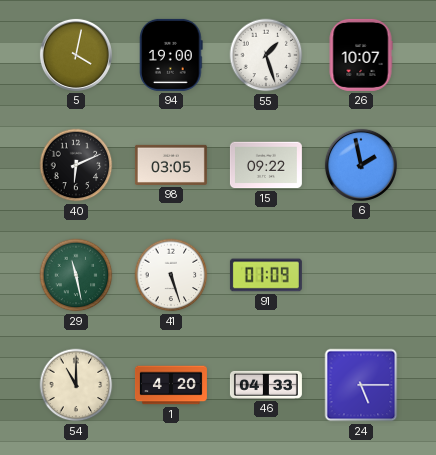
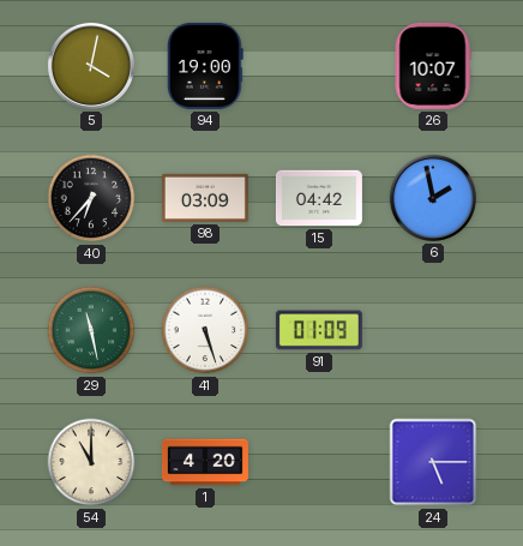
55: 1:27 -> none (266, 55)
40: 6:11 -> 6:37 (91, 198)
98: 03:05 -> 03:09 (205, 198)
15: 09:22 -> 04:42 (319, 198)
46: 04:33 -> none (266, 385)
